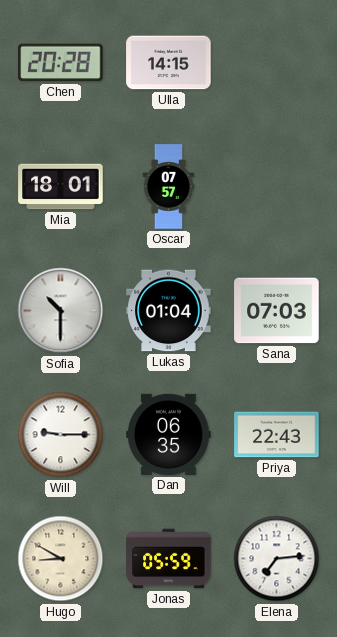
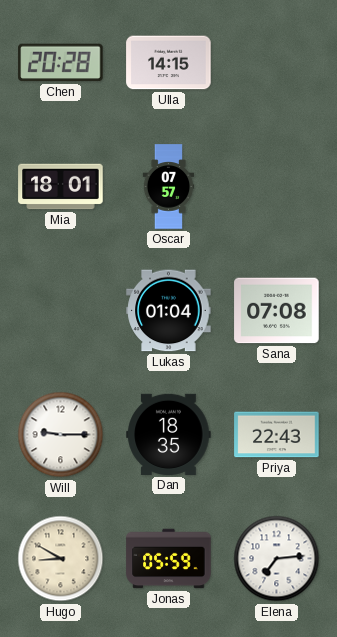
Sofia: 10:30 -> none (61, 311)
Sana: 07:03 -> 07:08 (277, 311)
Dan: 06:35 -> 18:35 (169, 434)
